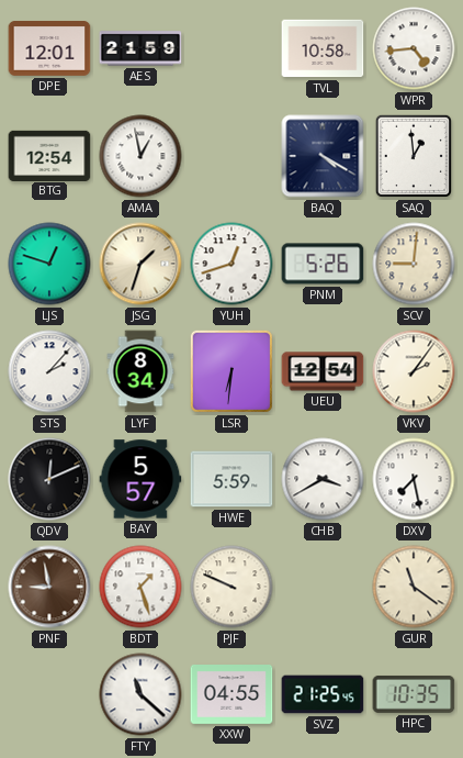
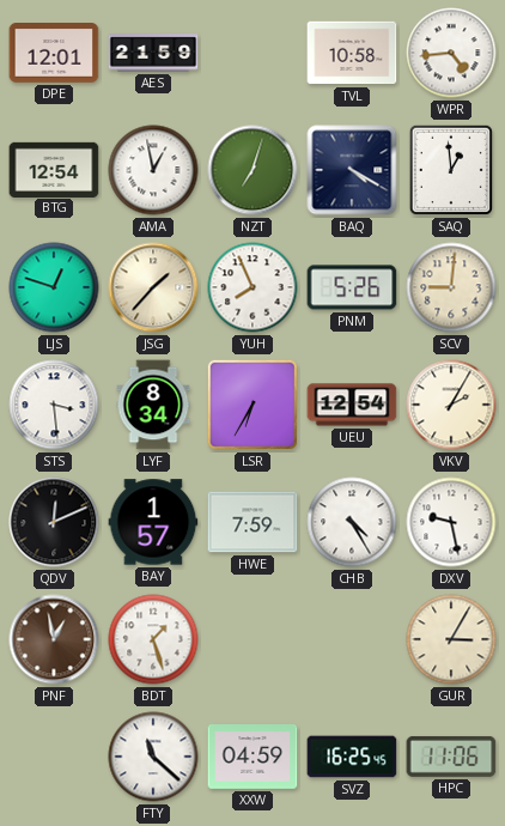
NZT: none -> 7:03 (252, 170)
JSG: 1:33 -> 1:37 (153, 287)
YUH: 12:42 -> 7:56 (252, 287)
STS: 2:07 -> 3:29 (54, 405)
LSR: 6:31 -> 6:35 (252, 405)
VKV: 2:06 -> 2:05 (451, 405)
BAY: 5:57 -> 1:57 (153, 522)
HWE: 5:59 -> 7:59 (252, 522)
CHB: 3:40 -> 4:25 (352, 522)
DXV: 7:28 -> 9:28 (451, 522)
PNF: 8:58 -> 12:58 (54, 639)
PJF: 9:49 -> none (231, 587)
GUR: 11:21 -> 3:05 (451, 639)
XXW: 04:55 -> 04:59 (252, 758)
SVZ: 21:25 -> 16:25 (352, 757)
HPC: 10:35 -> 11:06 (451, 757)
